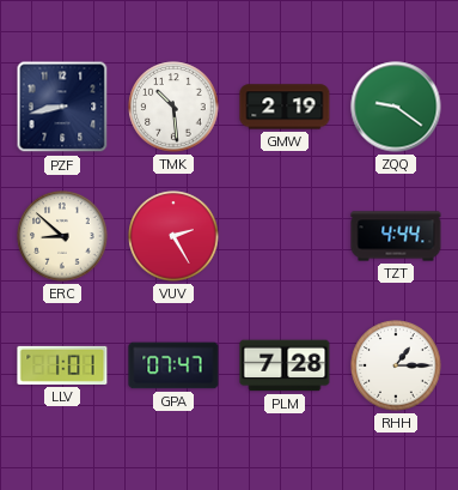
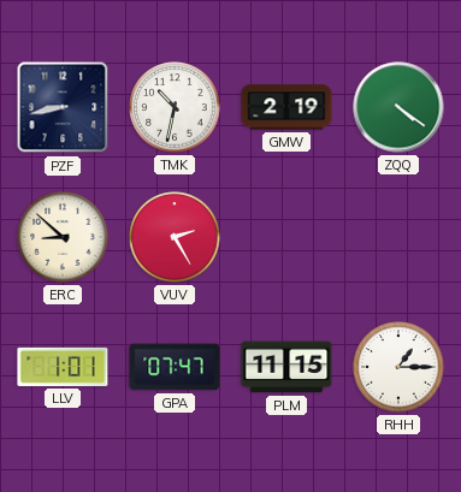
TMK: 10:29 -> 10:32 (175, 107)
ZQQ: 9:21 -> 4:21 (398, 107)
TZT: 4:44 -> none (396, 236)
PLM: 7:28 -> 11:15 (286, 367)
